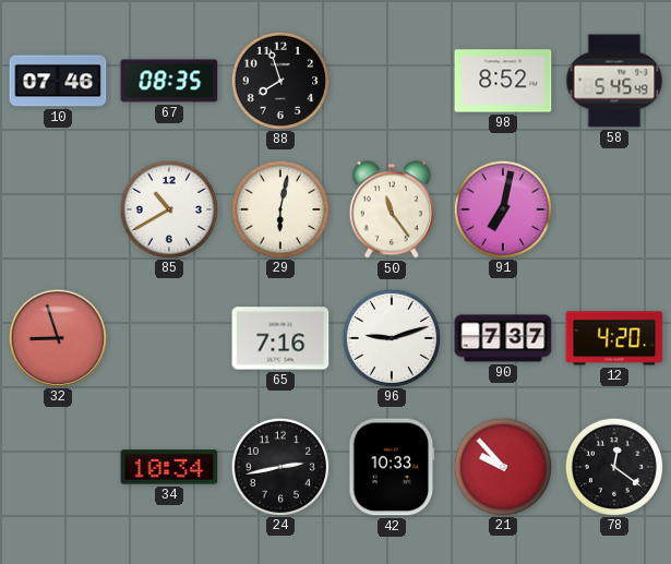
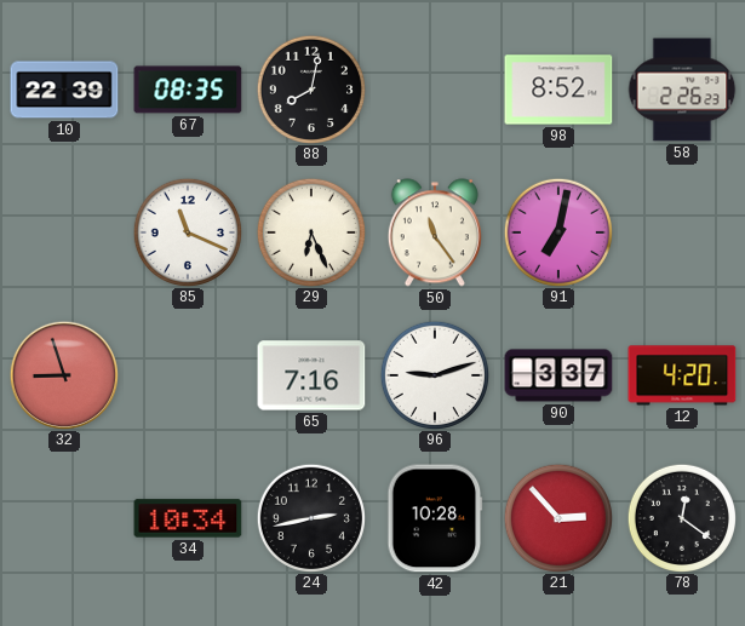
10: 07:46 -> 22:39 (64, 90)
88: 7:57 -> 8:02 (310, 88)
58: 5:45 -> 2:26 (682, 90)
85: 10:40 -> 11:19 (187, 231)
29: 6:02 -> 6:26 (310, 231)
90: 7:37 -> 3:37 (558, 375)
42: 10:33 -> 10:28 (435, 518)
21: 9:53 -> 2:53 (557, 517)
